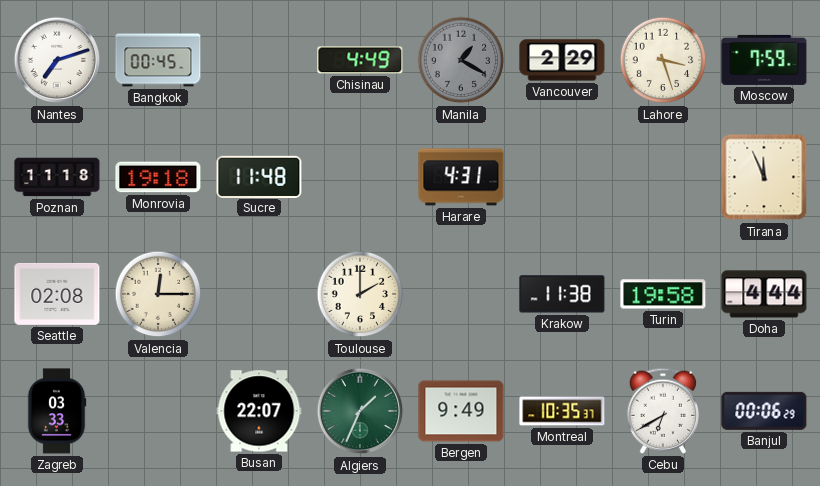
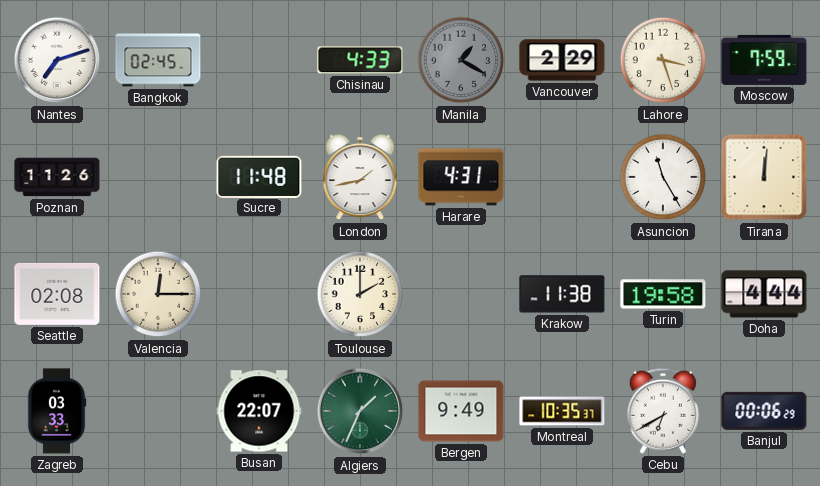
Bangkok: 00:45 -> 02:45 (158, 60)
Chisinau: 4:49 -> 4:33 (360, 60)
Poznan: 11:18 -> 11:26 (57, 177)
Monrovia: 19:18 -> none (158, 177)
London: none -> 1:43 (360, 177)
Asuncion: none -> 11:25 (663, 177)
Tirana: 11:56 -> 12:01 (764, 177)
